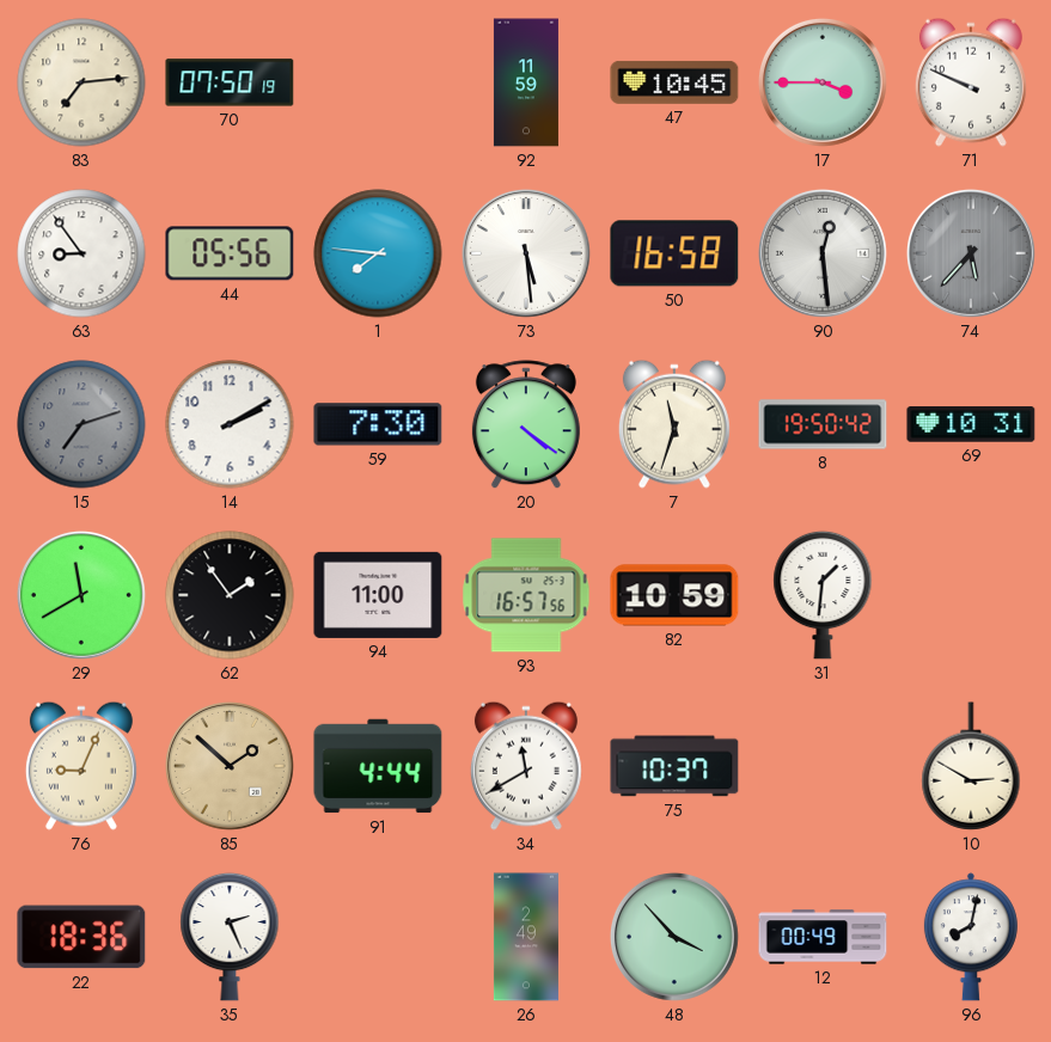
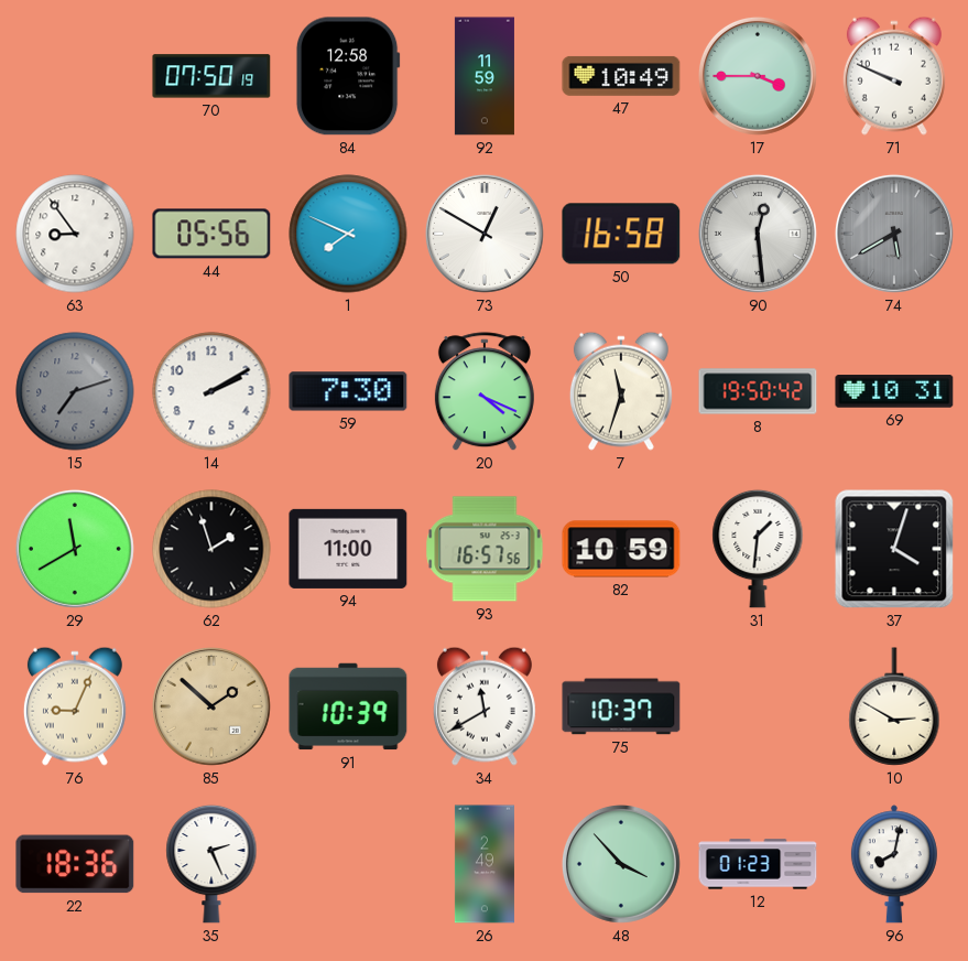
83: 7:14 -> none (81, 82)
84: none -> 12:58 (348, 76)
47: 10:45 -> 10:49 (621, 76)
1: 7:46 -> 7:49 (348, 234)
73: 5:29 -> 12:50 (485, 234)
74: 5:37 -> 5:40 (894, 234)
20: 4:21 -> 4:19 (485, 392)
62: 1:54 -> 1:57 (211, 549)
37: none -> 4:03 (894, 549)
91: 4:44 -> 10:39 (348, 706)
12: 00:49 -> 01:23 (758, 864)
